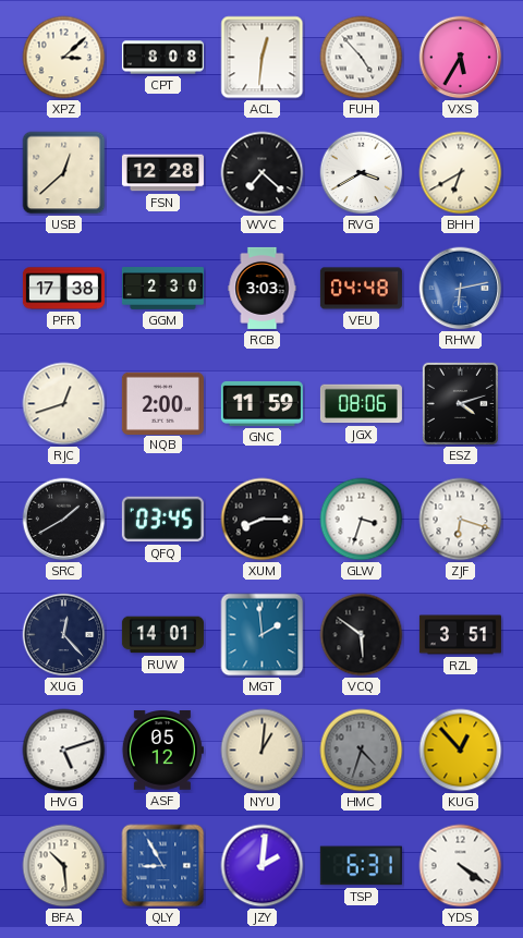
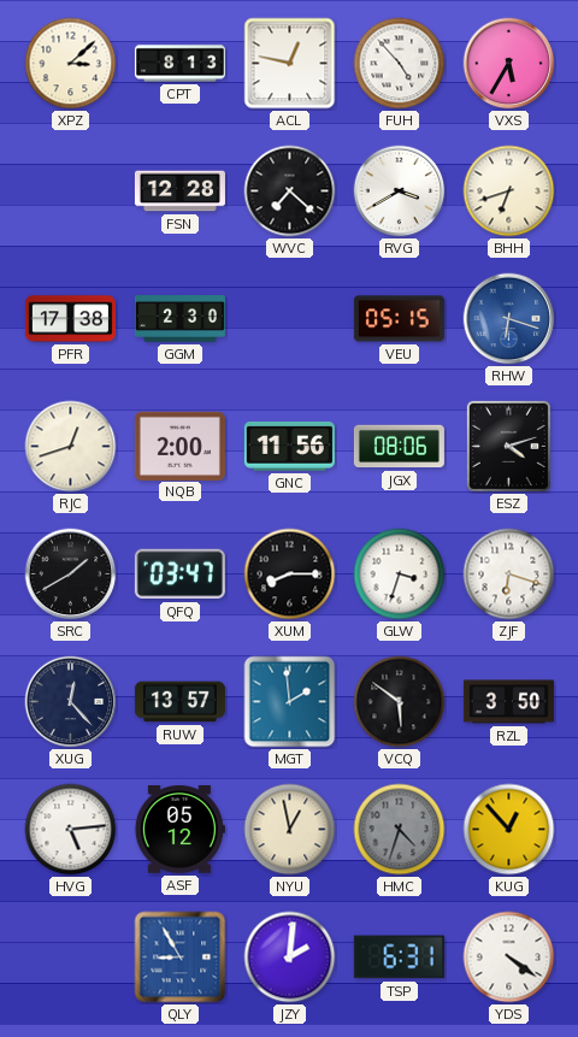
CPT: 8:08 -> 8:13 (179, 64)
ACL: 12:31 -> 12:47 (290, 64)
USB: 12:38 -> none (64, 173)
BHH: 6:40 -> 6:42 (509, 192)
RCB: 3:03 -> none (263, 288)
VEU: 04:48 -> 05:15 (399, 319)
RHW: 6:13 -> 6:18 (509, 319)
GNC: 11:59 -> 11:56 (289, 446)
QFQ: 03:45 -> 03:47 (179, 575)
RUW: 14:01 -> 13:57 (179, 702)
RZL: 3:51 -> 3:50 (508, 702)
HVG: 5:12 -> 5:14 (71, 830)
NYU: 1:01 -> 12:58 (290, 830)
BFA: 10:29 -> none (64, 866)
